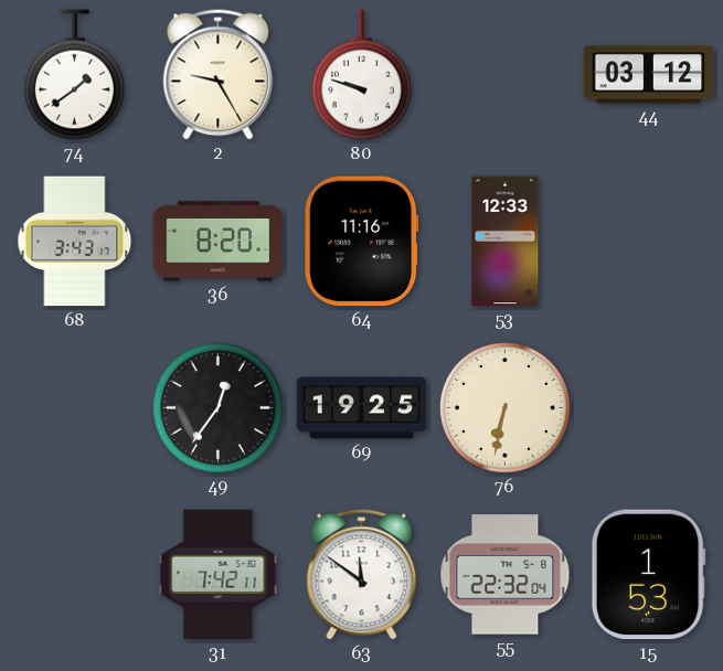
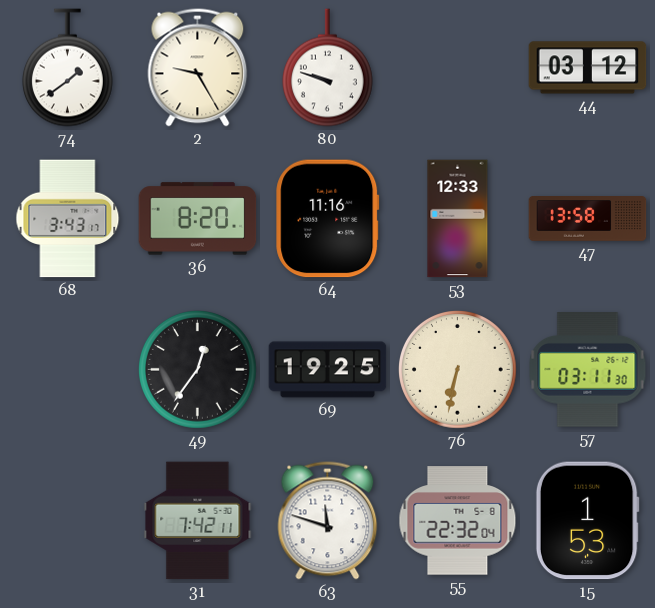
47: none -> 13:58 (588, 219)
57: none -> 03:11 (588, 370)
63: 11:51 -> 11:48 (328, 521)
